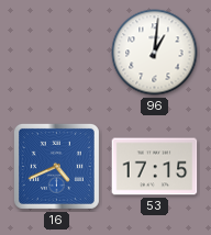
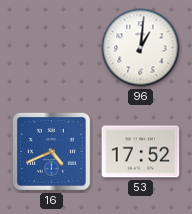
53: 17:15 -> 17:52 (141, 152)
